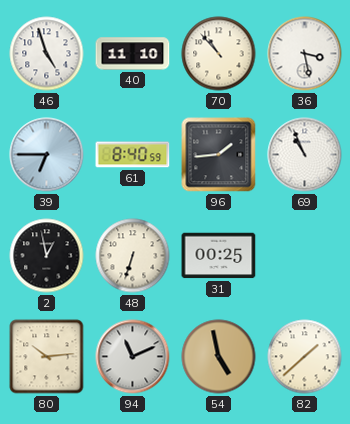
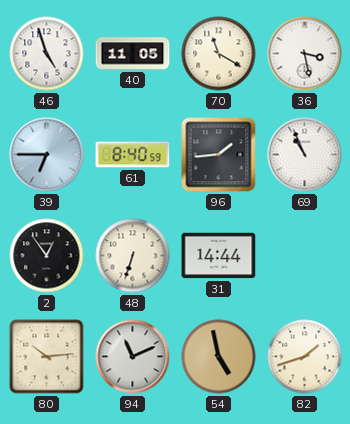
40: 11:10 -> 11:05 (133, 54)
70: 10:53 -> 11:20 (219, 54)
2: 12:58 -> 12:54 (47, 256)
31: 00:25 -> 14:44 (219, 256)
82: 1:38 -> 1:42 (305, 357)
